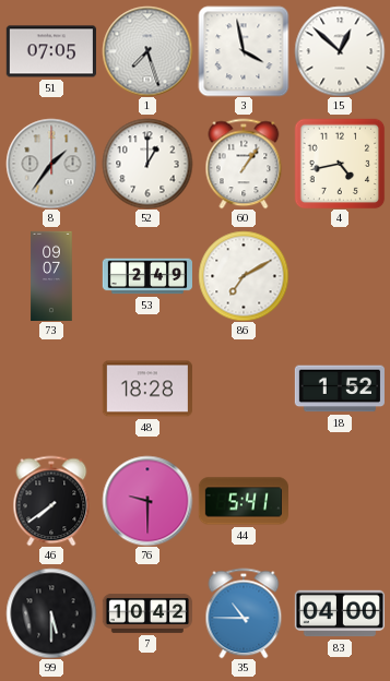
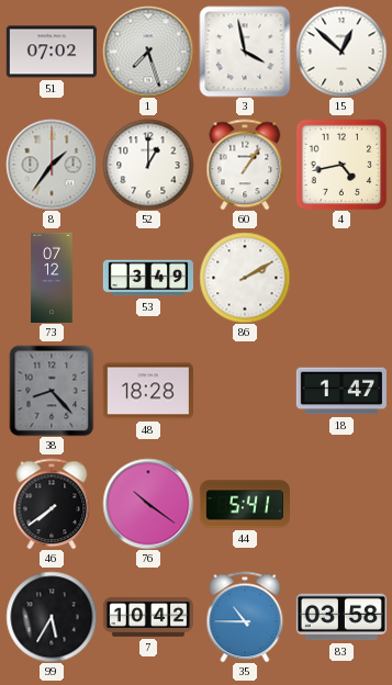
51: 07:05 -> 07:02 (52, 52)
73: 09:07 -> 07:12 (52, 277)
53: 2:49 -> 3:49 (147, 278)
86: 7:10 -> 2:10 (245, 278)
38: none -> 8:23 (52, 391)
18: 1:52 -> 1:47 (341, 391)
76: 9:30 -> 10:21 (148, 504)
99: 5:30 -> 5:35 (52, 617)
83: 04:00 -> 03:58 (341, 617)
